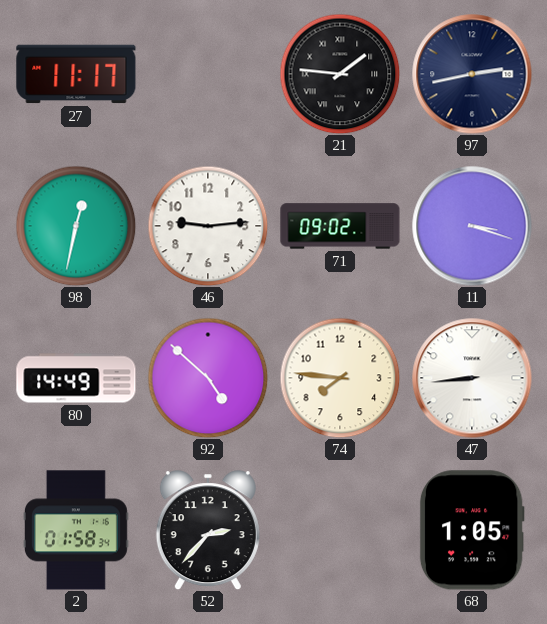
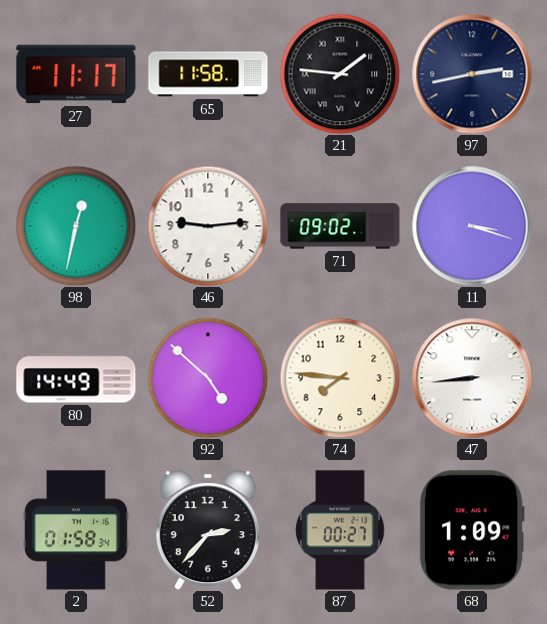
65: none -> 11:58 (208, 74)
87: none -> 00:27 (340, 530)
68: 1:05 -> 1:09 (472, 530)
